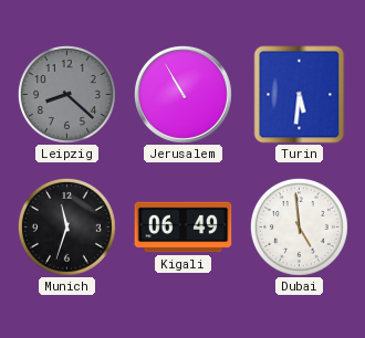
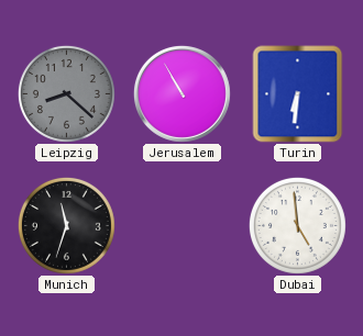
Turin: 5:31 -> 6:31 (298, 94)
Kigali: 06:49 -> none (184, 228)
